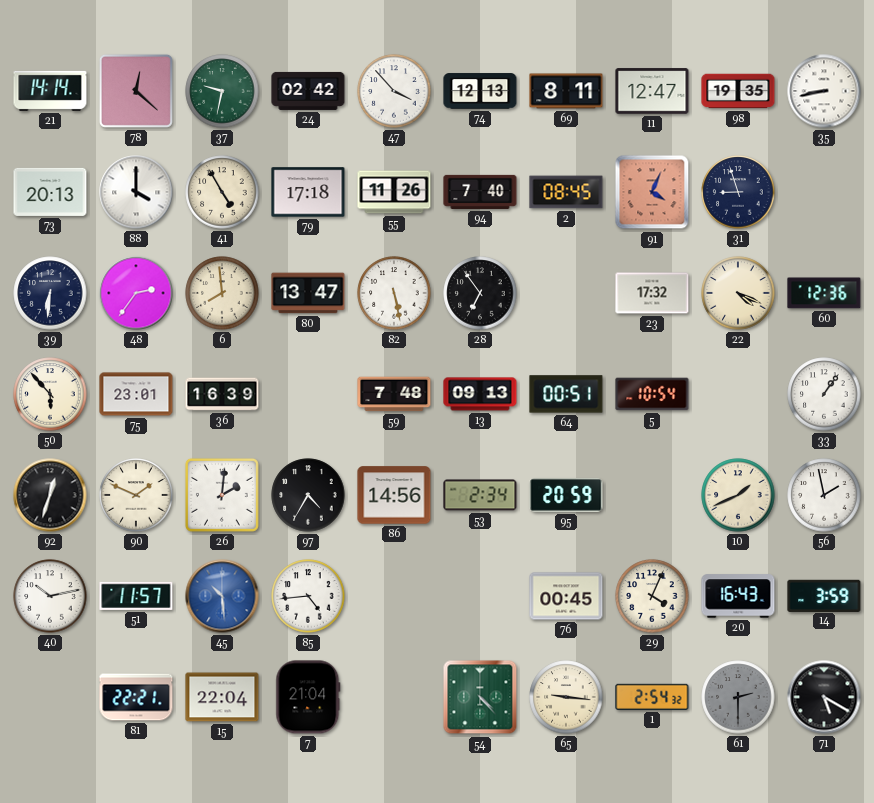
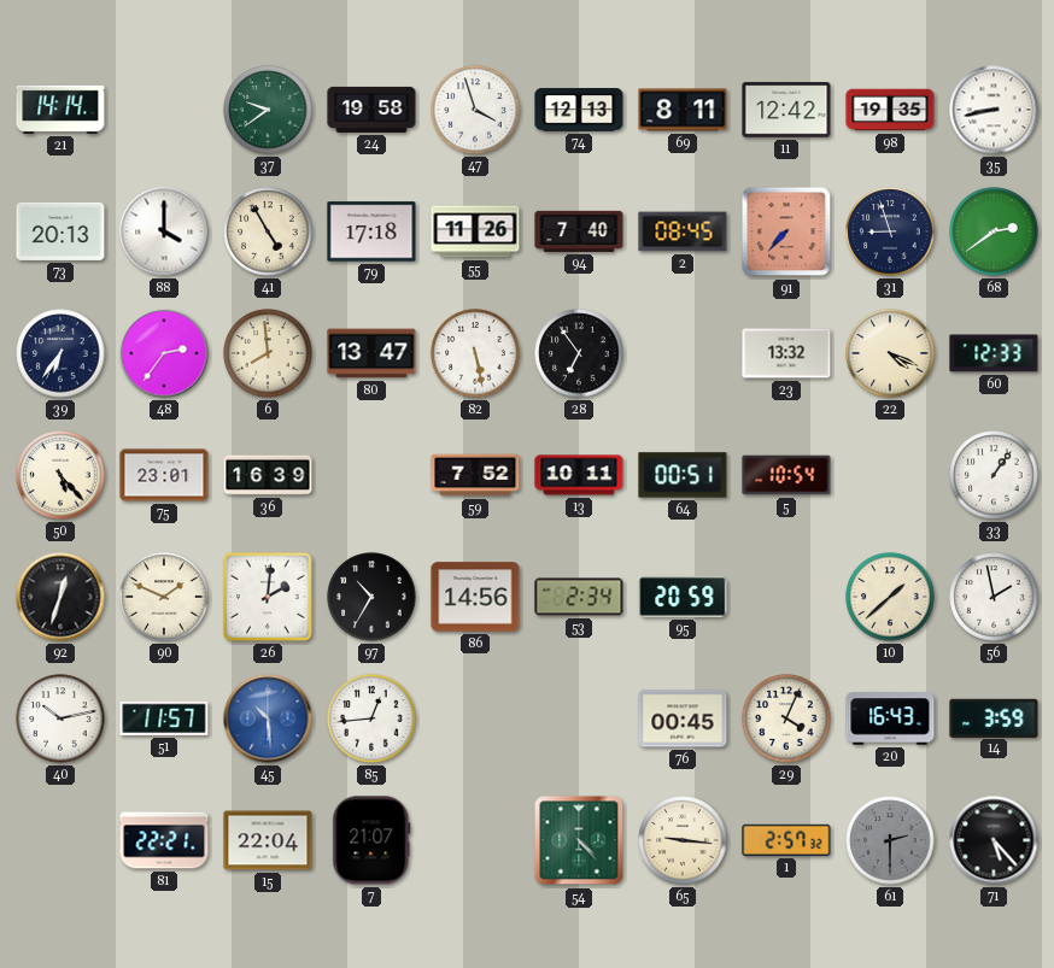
78: 12:22 -> none (136, 91)
37: 9:32 -> 9:39 (268, 110)
24: 02:42 -> 19:58 (371, 110)
47: 3:53 -> 3:57 (475, 110)
11: 12:47 -> 12:42 (786, 110)
91: 4:04 -> 7:37 (786, 231)
68: none -> 2:39 (994, 231)
39: 6:31 -> 6:36 (60, 353)
23: 17:32 -> 13:32 (786, 353)
60: 12:36 -> 12:33 (994, 353)
50: 5:53 -> 5:23 (60, 475)
59: 7:48 -> 7:52 (475, 475)
13: 09:13 -> 10:11 (579, 475)
97: 4:35 -> 10:35 (371, 597)
10: 1:41 -> 1:38 (890, 597)
85: 4:44 -> 12:44 (371, 718)
7: 21:04 -> 21:07 (371, 840)
1: 2:54 -> 2:57 (786, 840)
71: 5:20 -> 5:23 (994, 840)
